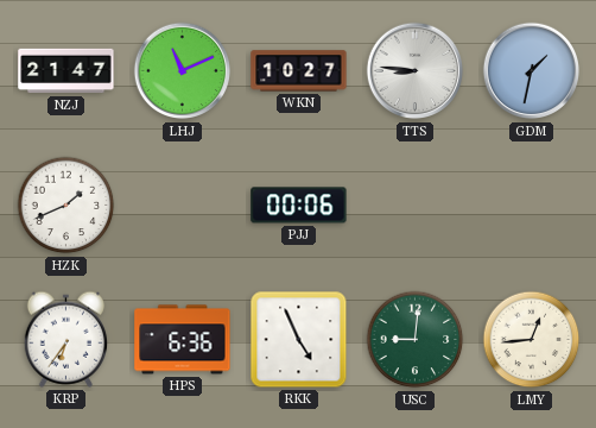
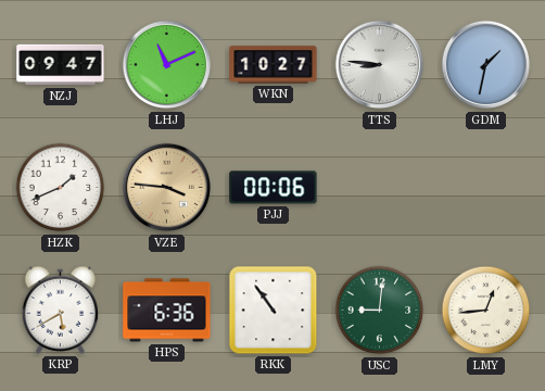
NZJ: 21:47 -> 09:47 (61, 65)
VZE: none -> 3:46 (167, 188)
KRP: 6:36 -> 5:40 (60, 310)
RKK: 4:56 -> 10:54 (274, 311)
